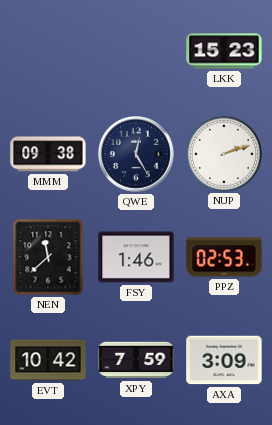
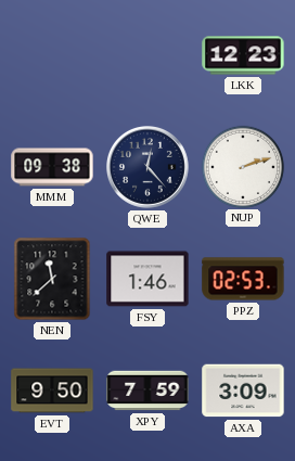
LKK: 15:23 -> 12:23 (243, 55)
QWE: 12:25 -> 12:23 (149, 168)
EVT: 10:42 -> 9:50 (52, 390)
